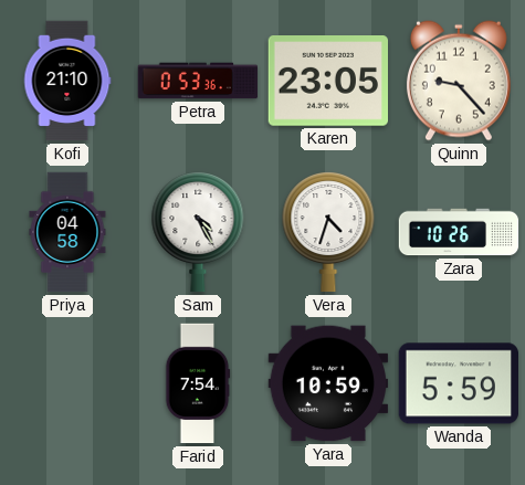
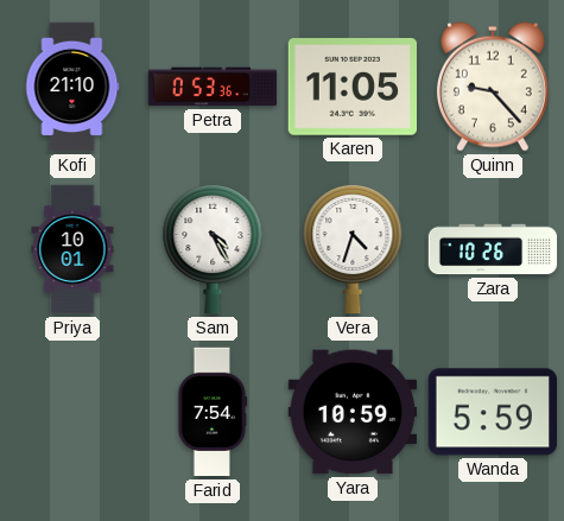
Karen: 23:05 -> 11:05 (351, 88)
Priya: 04:58 -> 10:01 (72, 249)
